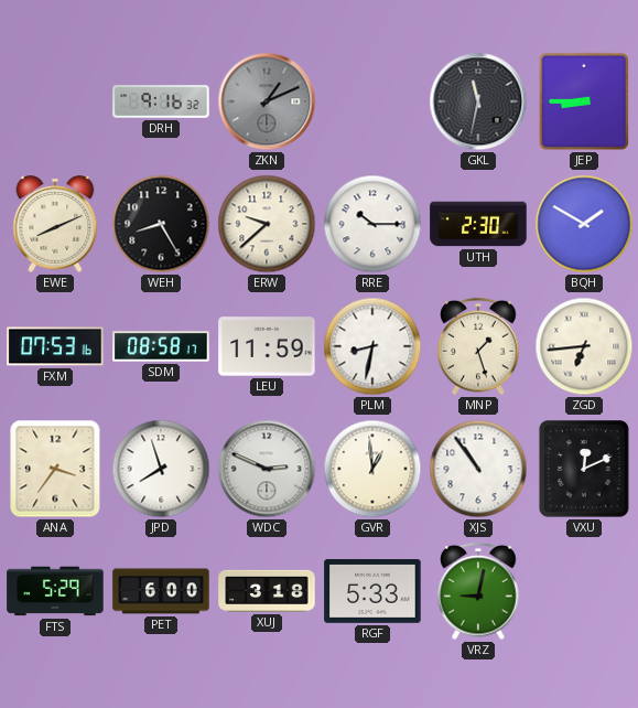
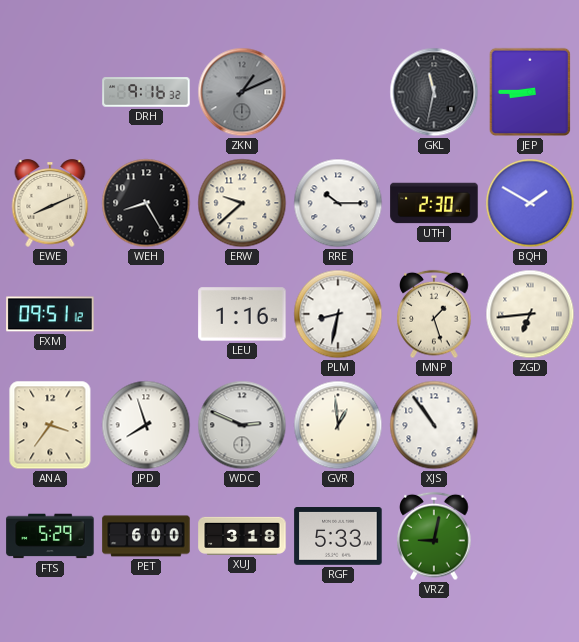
FXM: 07:53 -> 09:51 (50, 314)
SDM: 08:58 -> none (161, 346)
LEU: 11:59 -> 1:16 (242, 314)
VXU: 12:11 -> none (584, 470)
